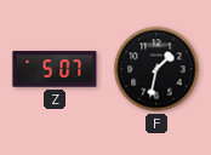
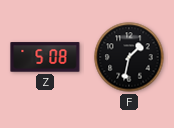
Z: 5:07 -> 5:08 (45, 57)
